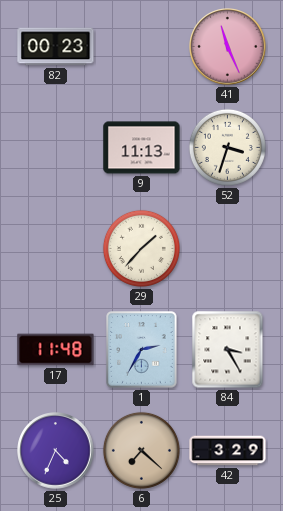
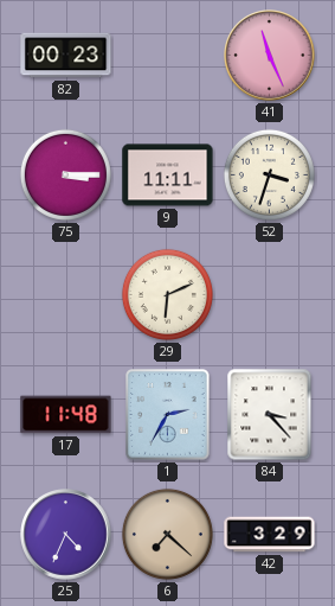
75: none -> 3:15 (65, 174)
9: 11:13 -> 11:11 (168, 176)
29: 1:37 -> 6:11 (167, 294)
84: 3:25 -> 3:23 (270, 415)
